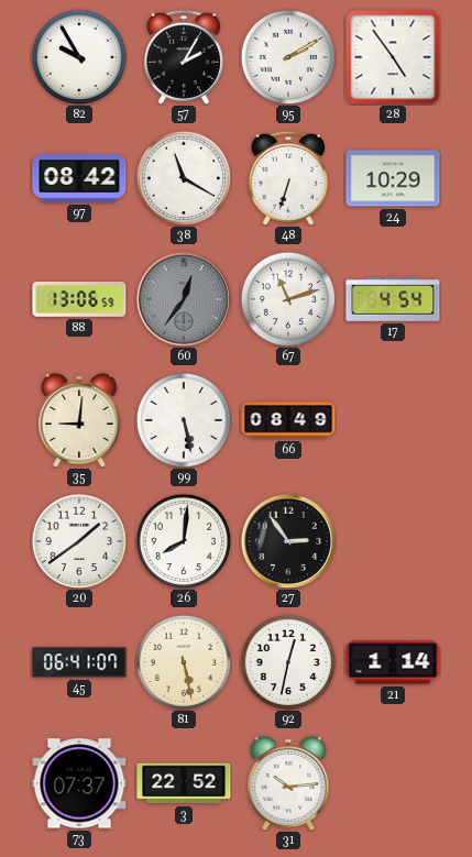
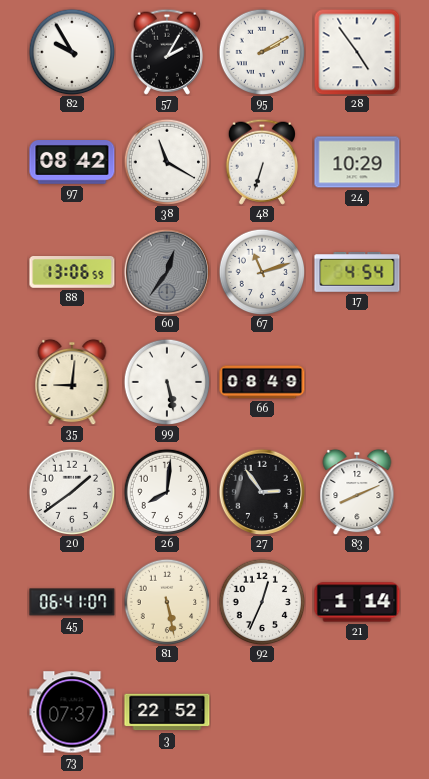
83: none -> 8:11 (357, 492)
92: 12:32 -> 12:34 (262, 602)
31: 10:14 -> none (288, 783)
